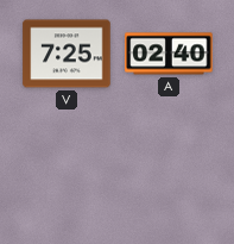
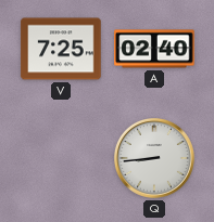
Q: none -> 8:44 (154, 158)
